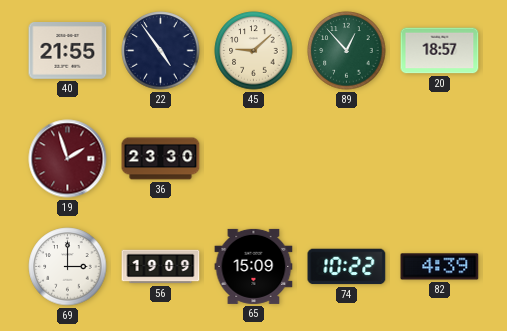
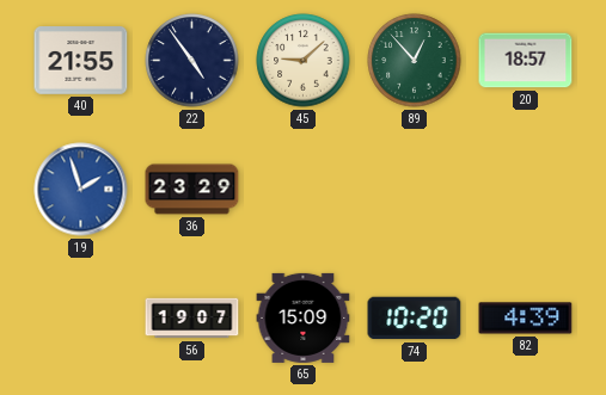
19 dial: burgundy -> blue (81, 190)
36: 23:30 -> 23:29 (192, 190)
69: 3:00 -> none (68, 267)
56: 19:09 -> 19:07 (192, 319)
74: 10:22 -> 10:20 (415, 319)
